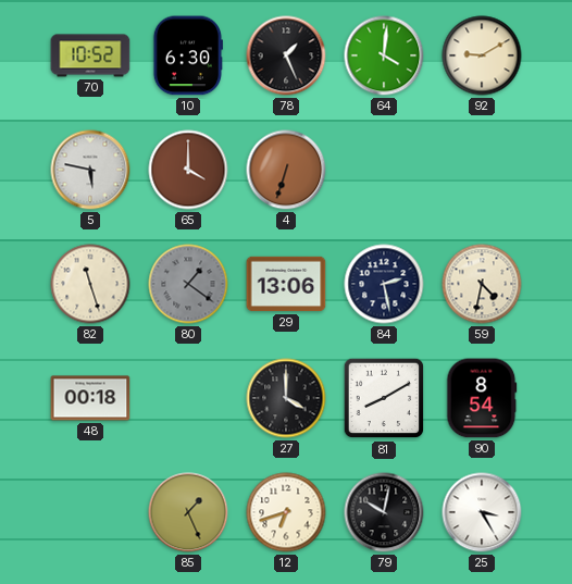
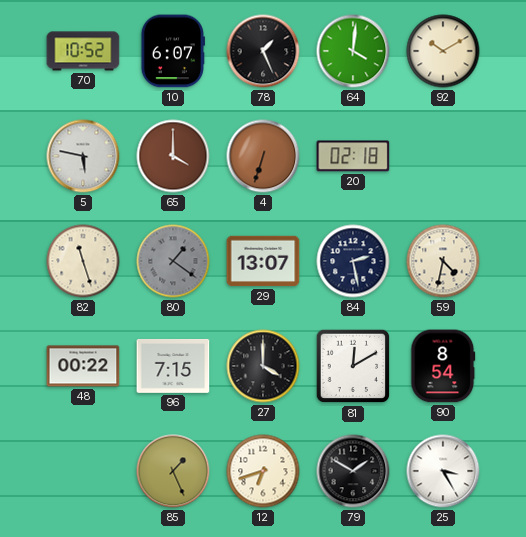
10: 6:30 -> 6:07 (173, 51)
92: 9:10 -> 10:10 (443, 51)
20: none -> 02:18 (353, 156)
29: 13:06 -> 13:07 (263, 261)
48: 00:18 -> 00:22 (83, 366)
96: none -> 7:15 (173, 366)
81: 8:10 -> 12:10 (353, 366)
79: 10:02 -> 1:50 (353, 471)
